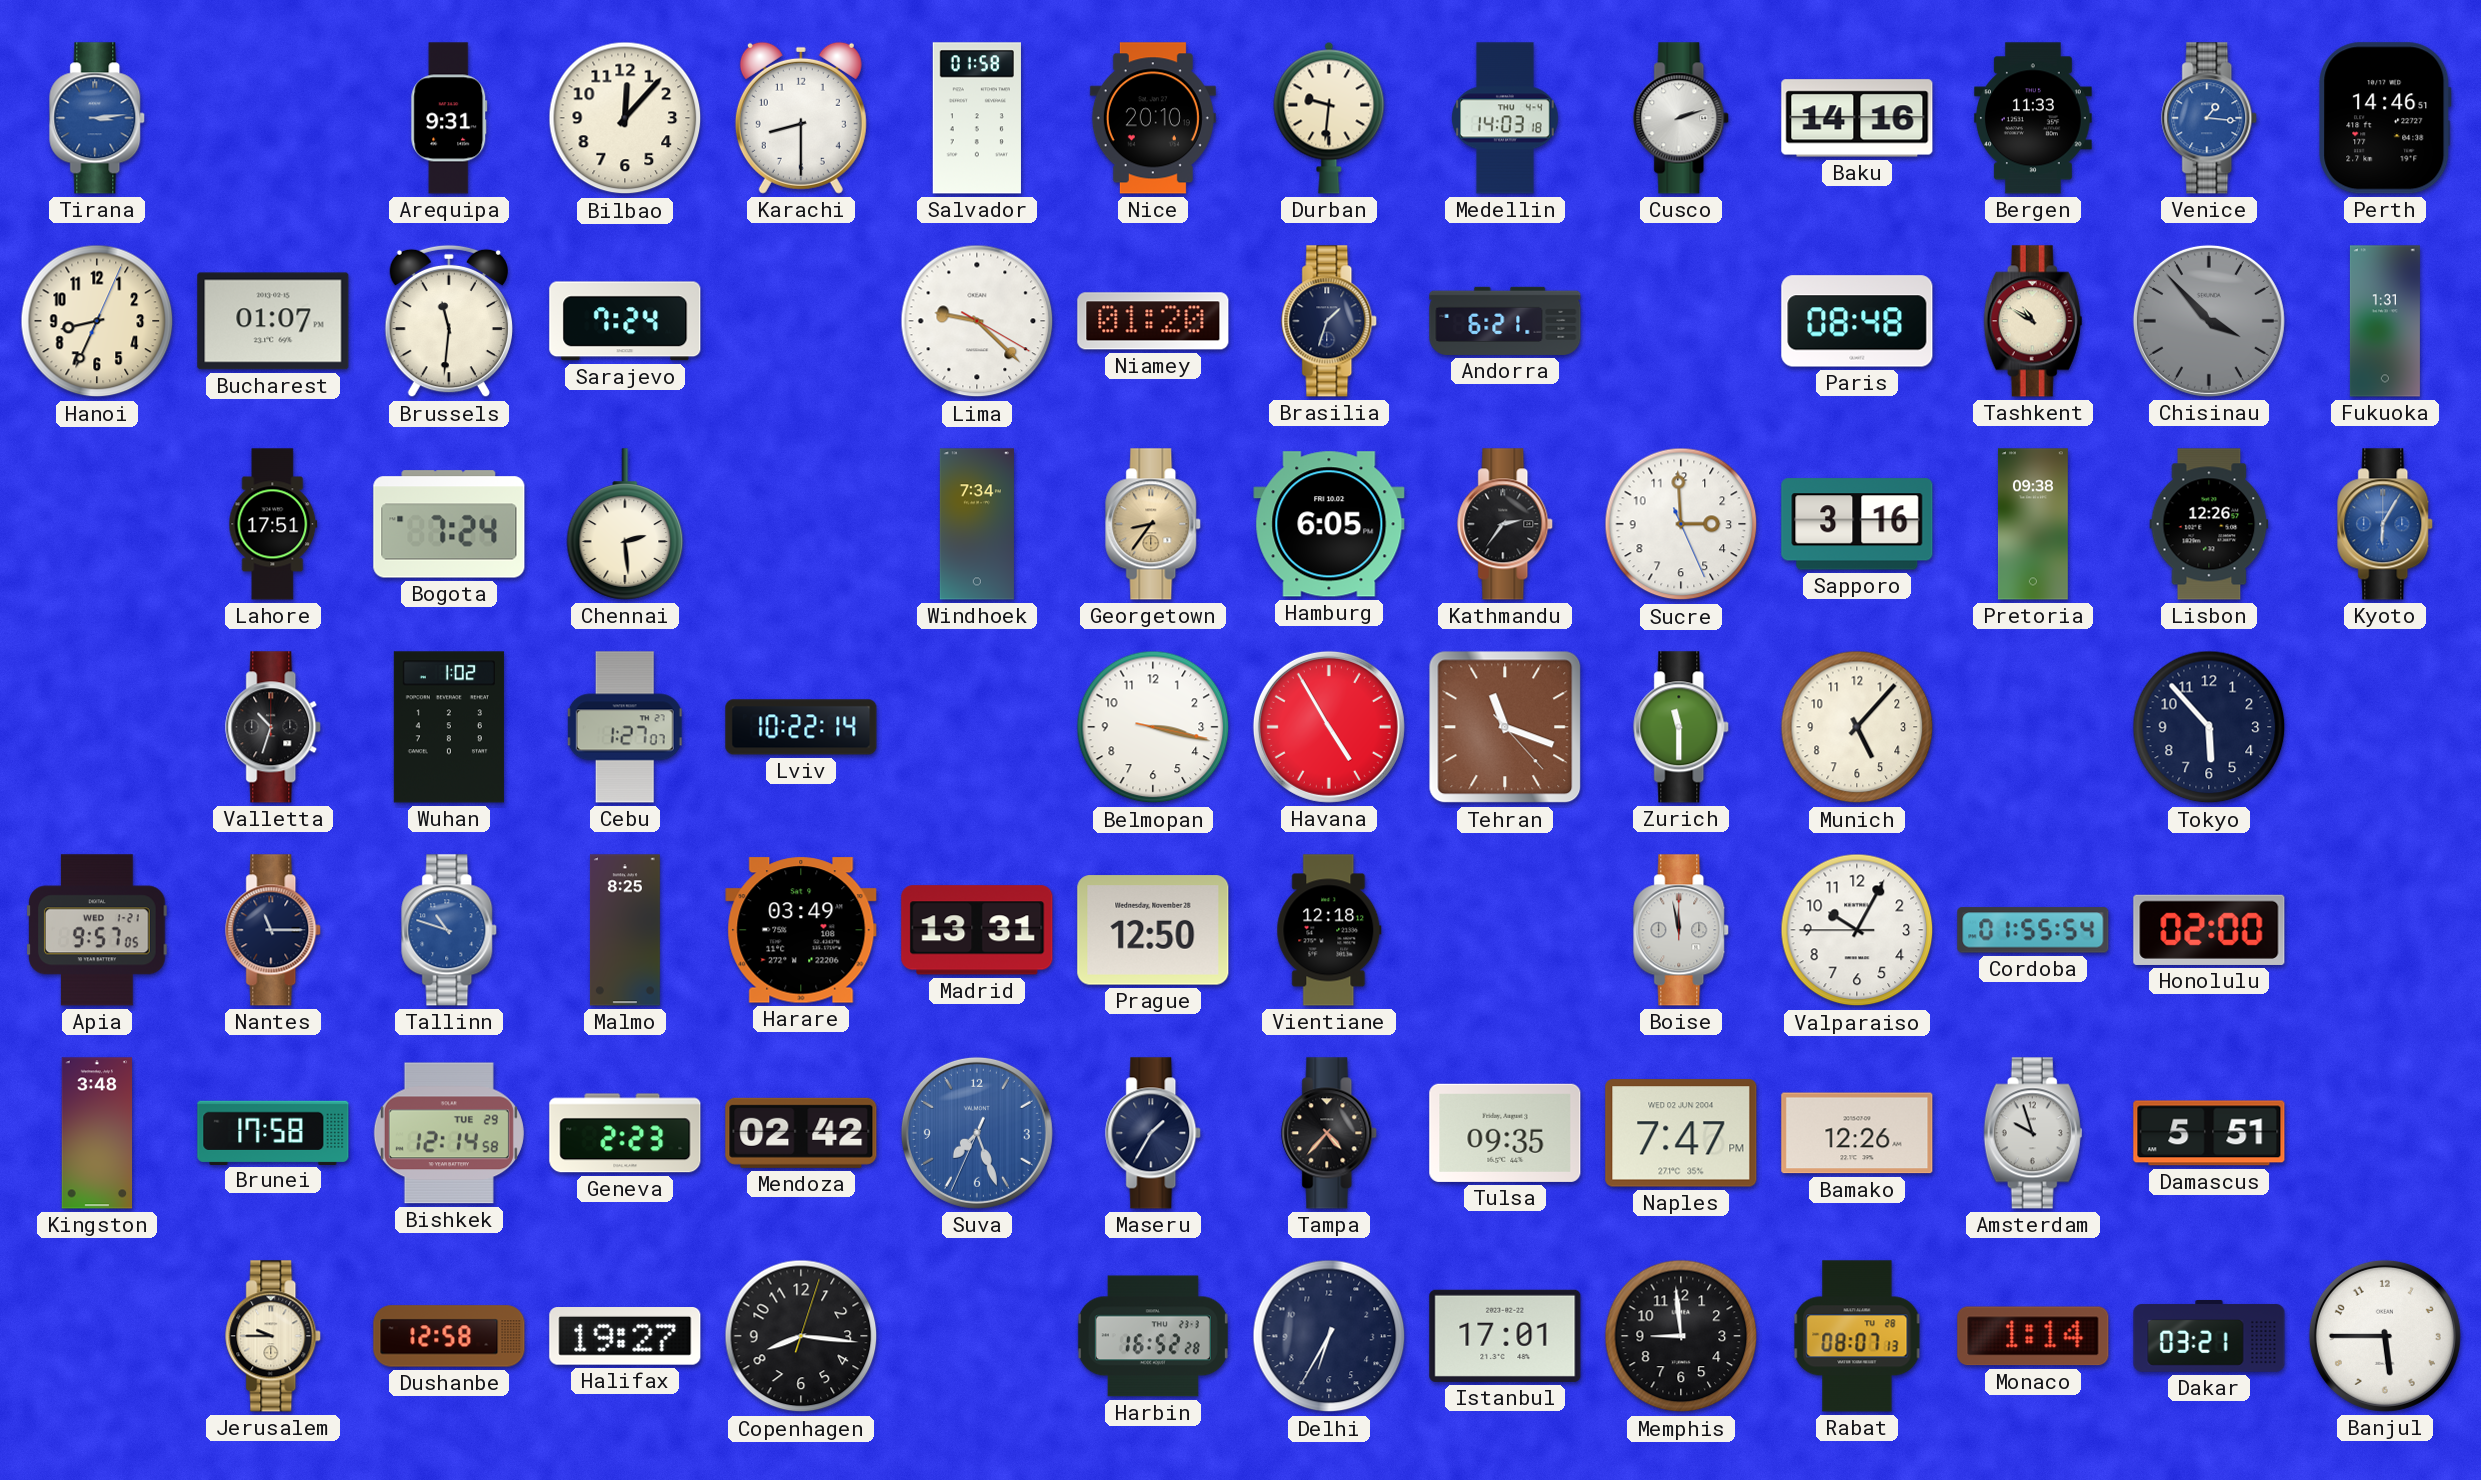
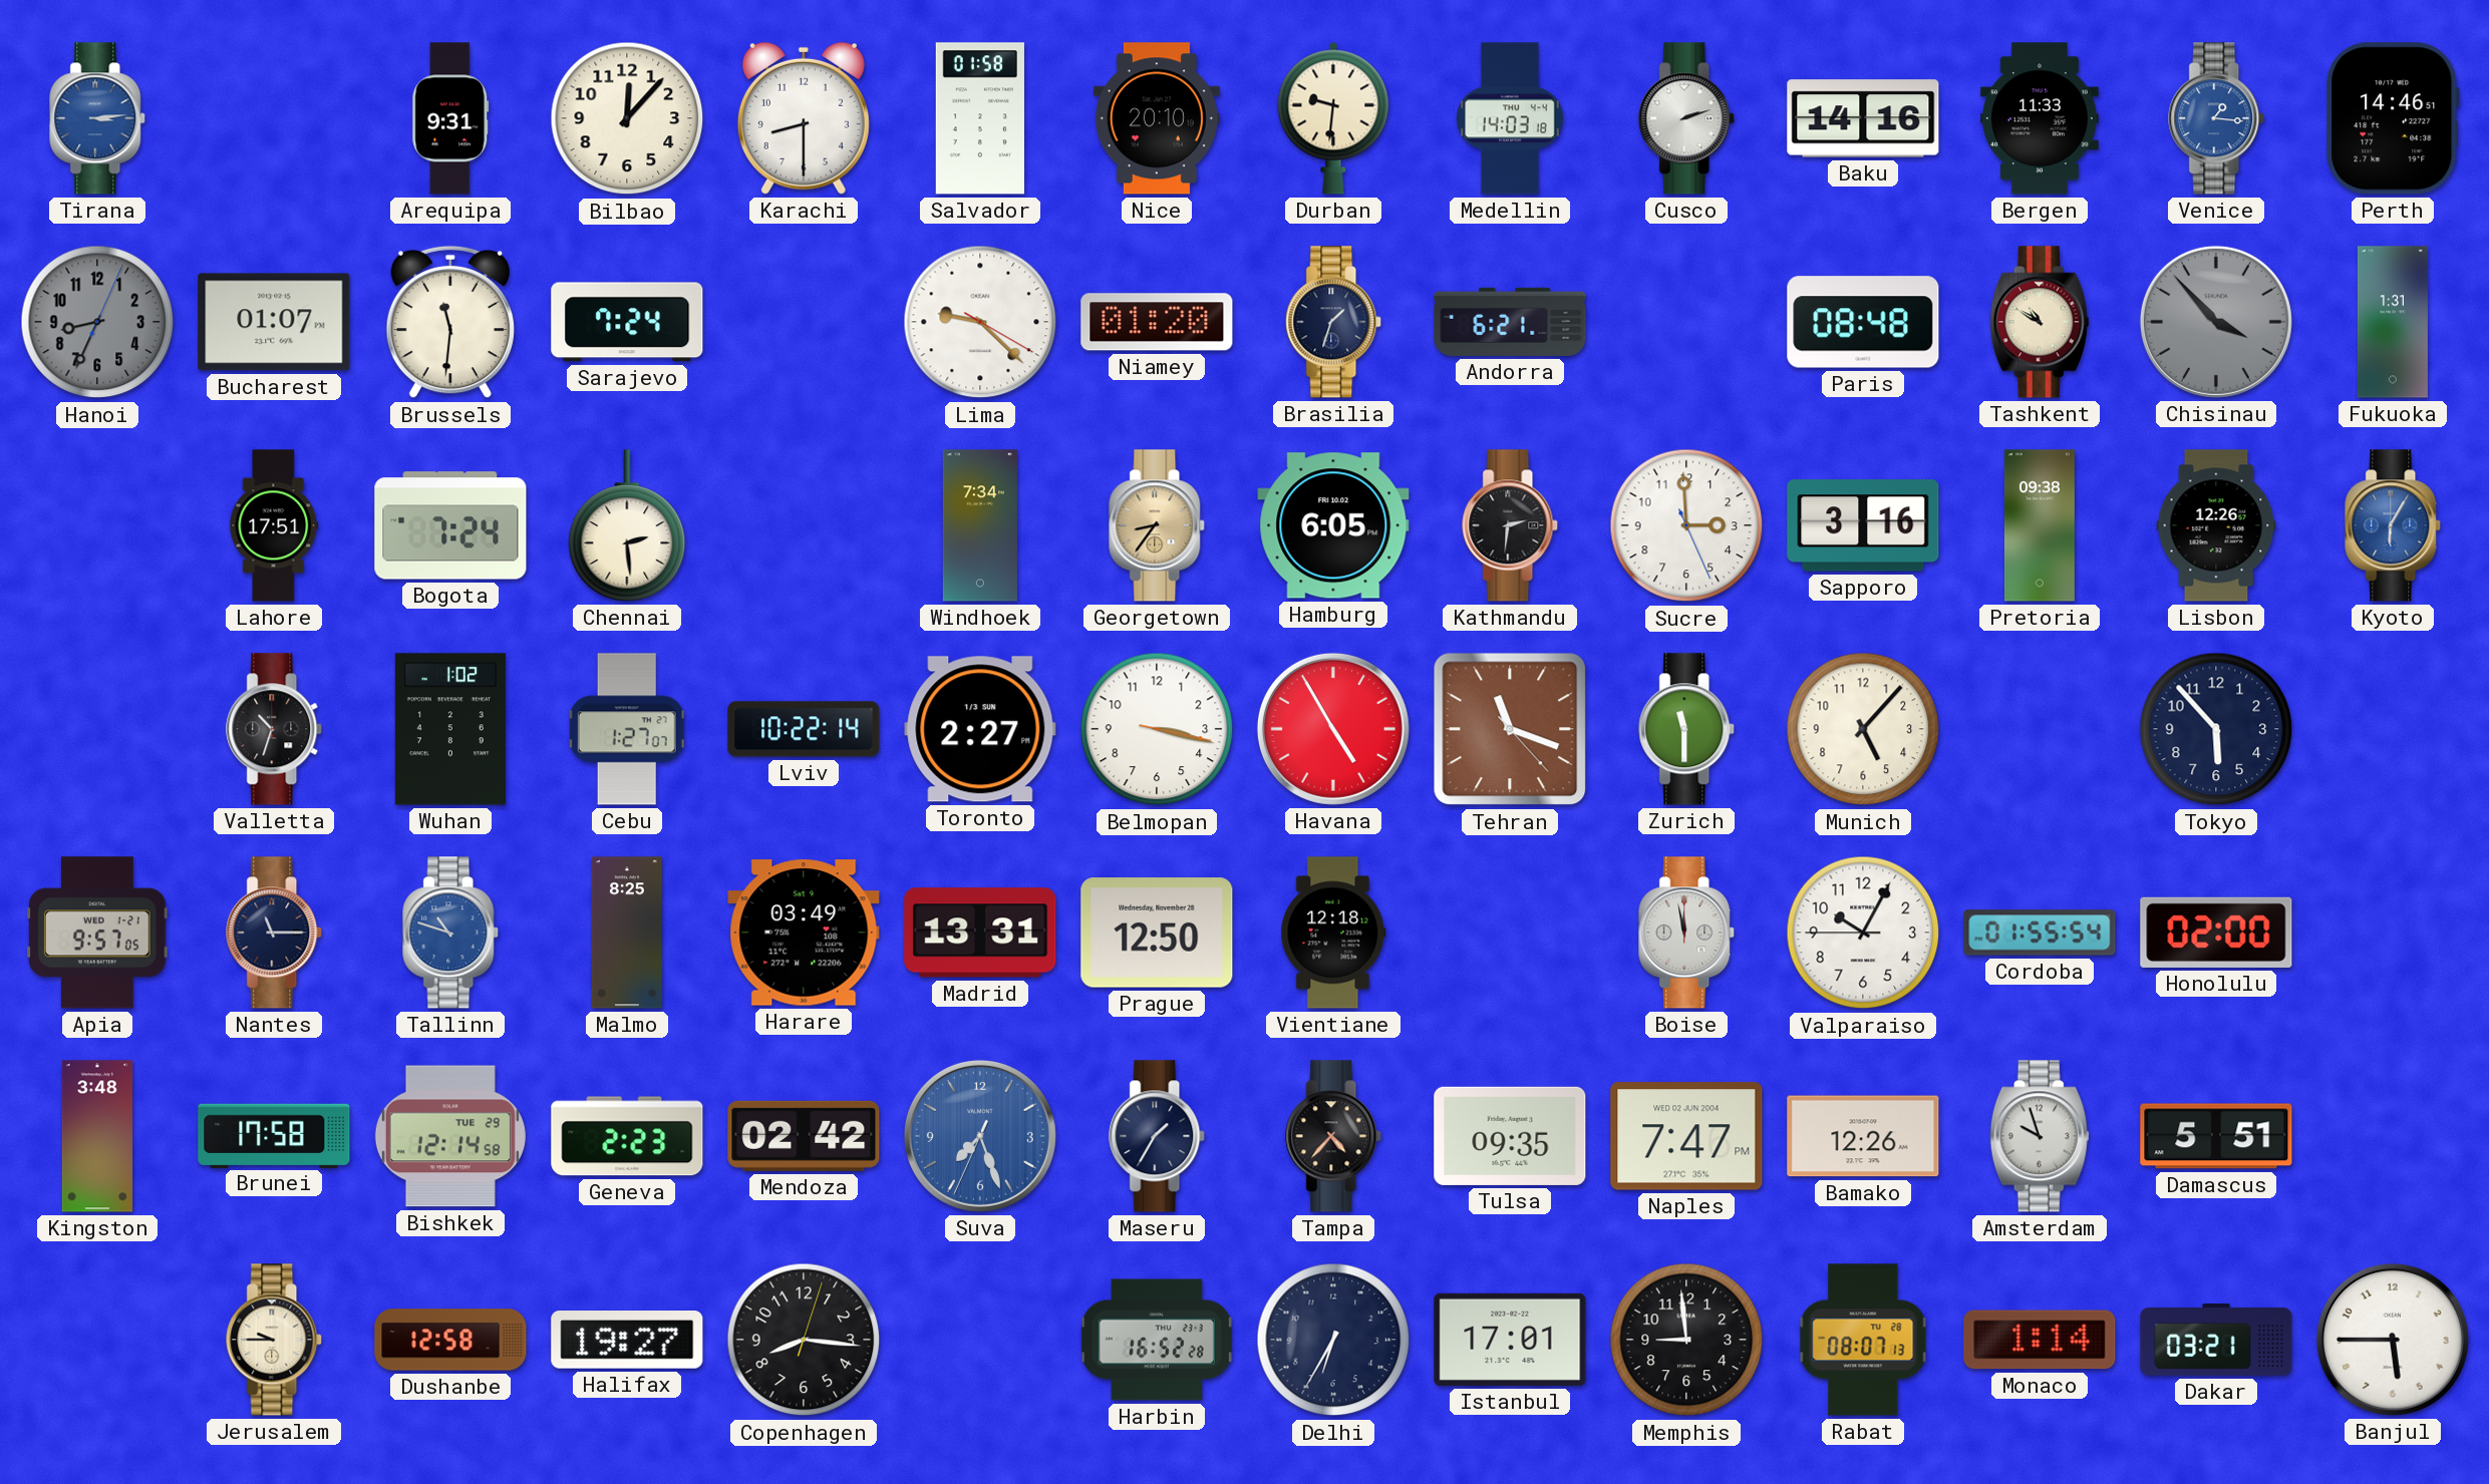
Hanoi dial: cream -> grey (97, 322)
Kathmandu: 2:36 -> 2:31 (1511, 525)
Toronto: none -> 2:27 (980, 729)
